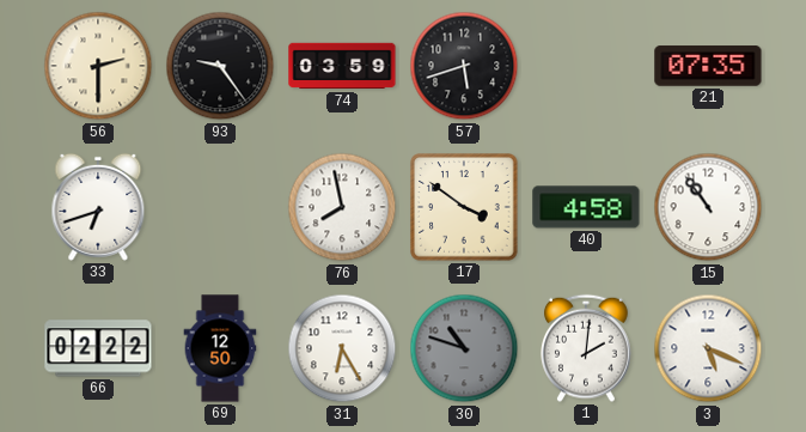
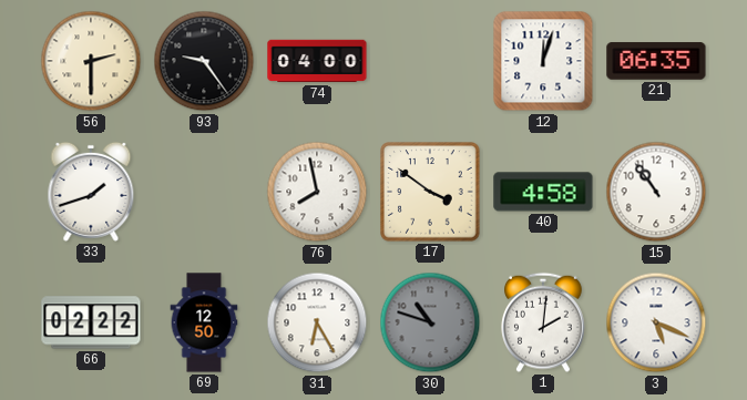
74: 03:59 -> 04:00 (317, 61)
57: 5:42 -> none (464, 66)
12: none -> 12:03 (543, 61)
21: 07:35 -> 06:35 (656, 61)
33: 6:42 -> 1:42 (91, 192)
